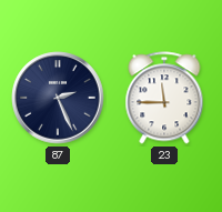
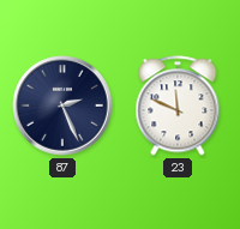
23: 11:45 -> 11:49 (178, 106)
